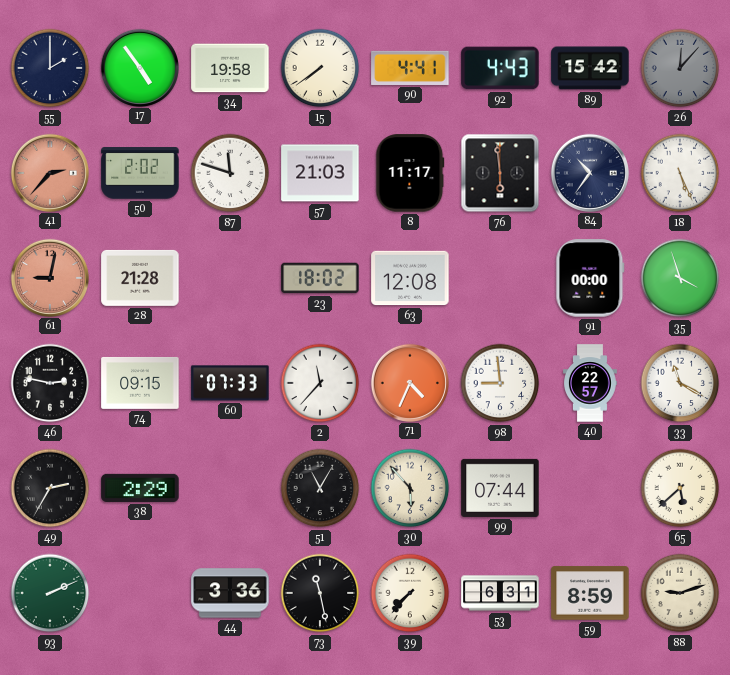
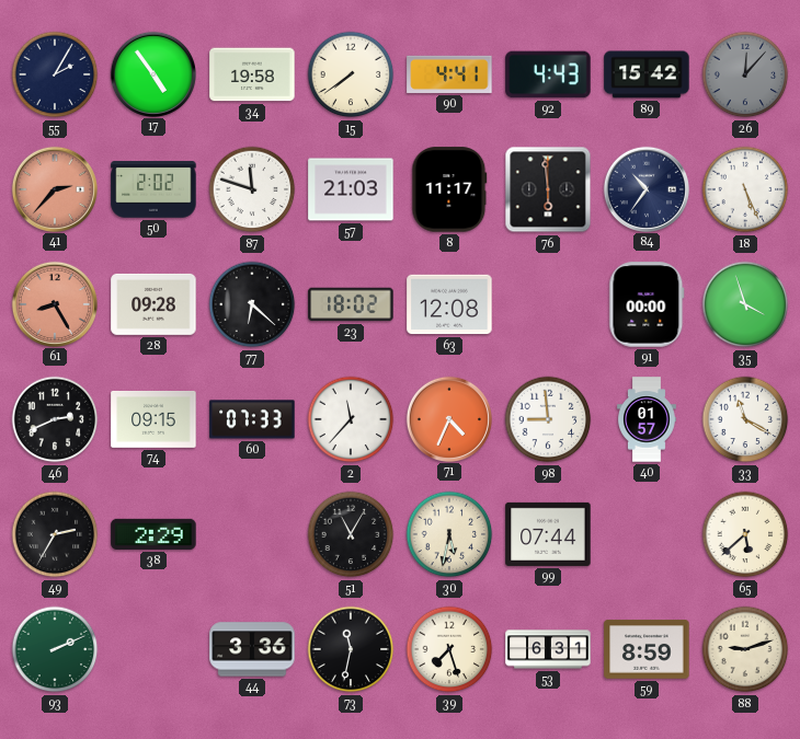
55: 2:00 -> 2:05 (55, 74)
61: 9:02 -> 8:25 (54, 303)
28: 21:28 -> 09:28 (153, 304)
77: none -> 6:22 (252, 304)
46: 2:47 -> 2:41 (55, 419)
40: 22:57 -> 01:57 (648, 419)
30: 5:53 -> 5:32 (449, 534)
73: 11:28 -> 11:32 (351, 649)
39: 7:37 -> 7:27 (449, 649)
